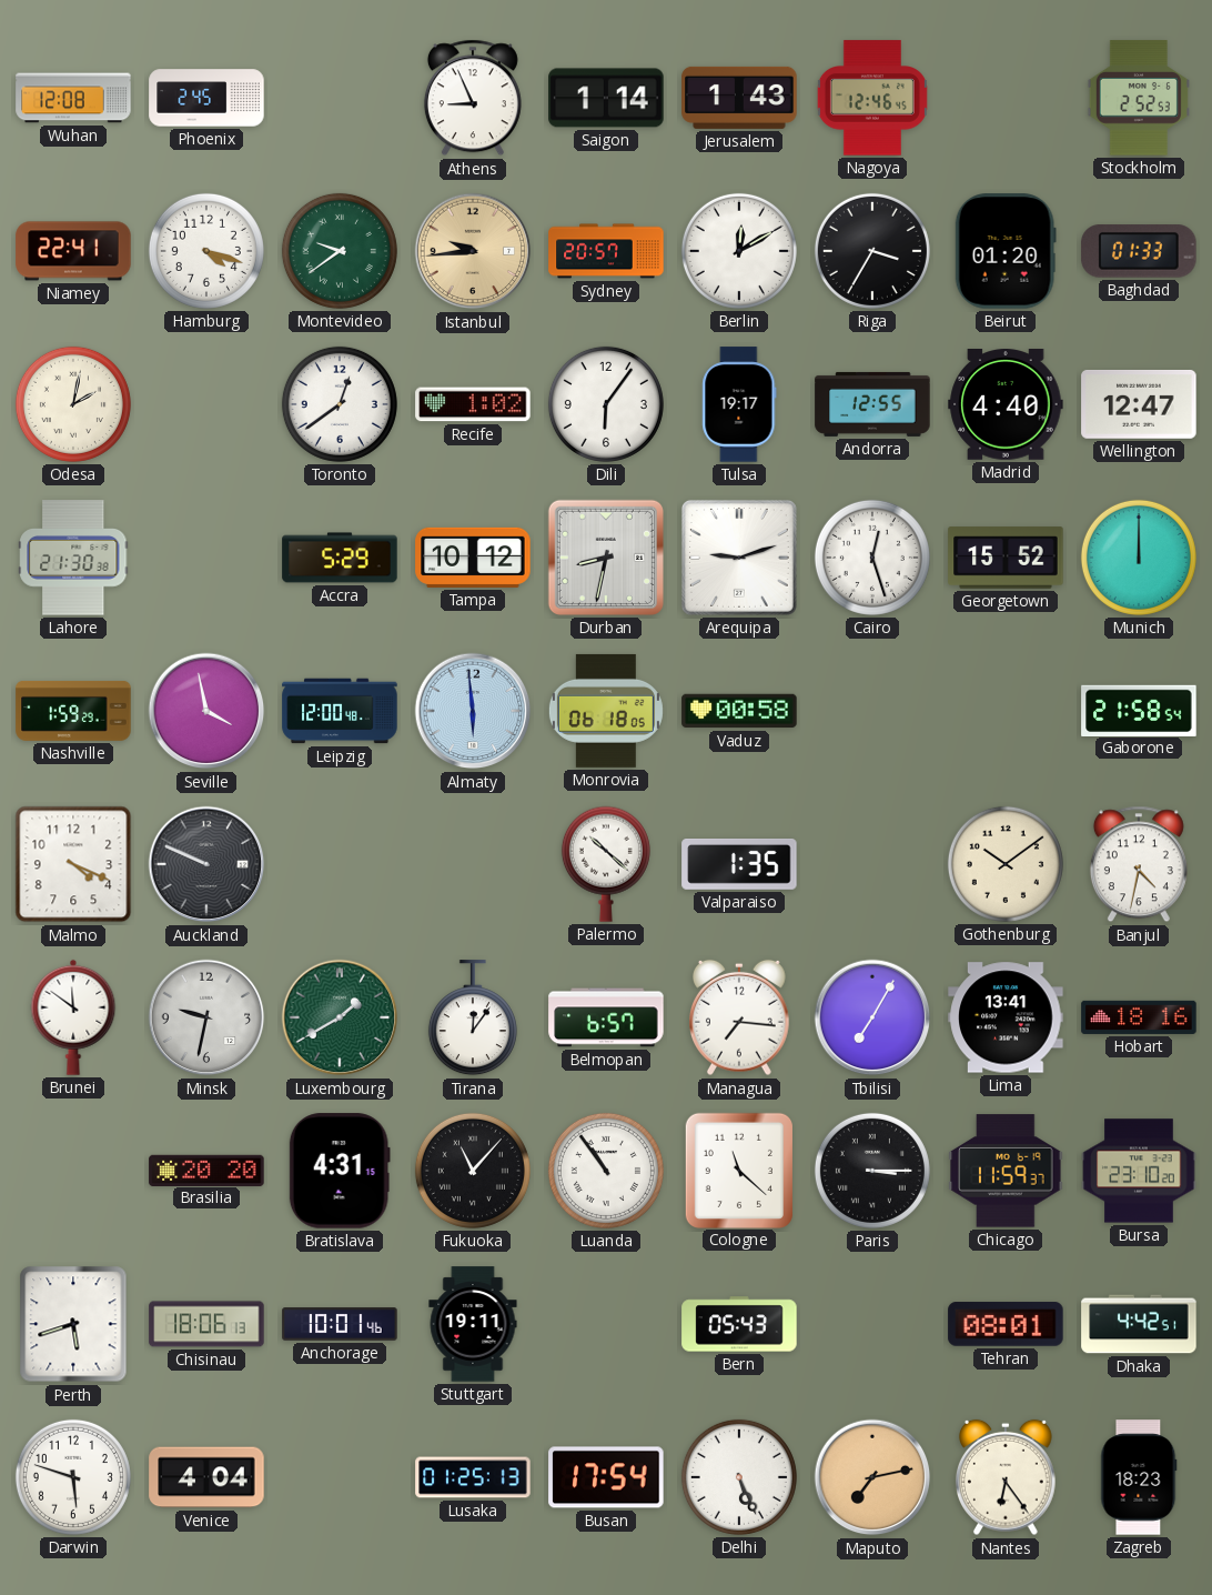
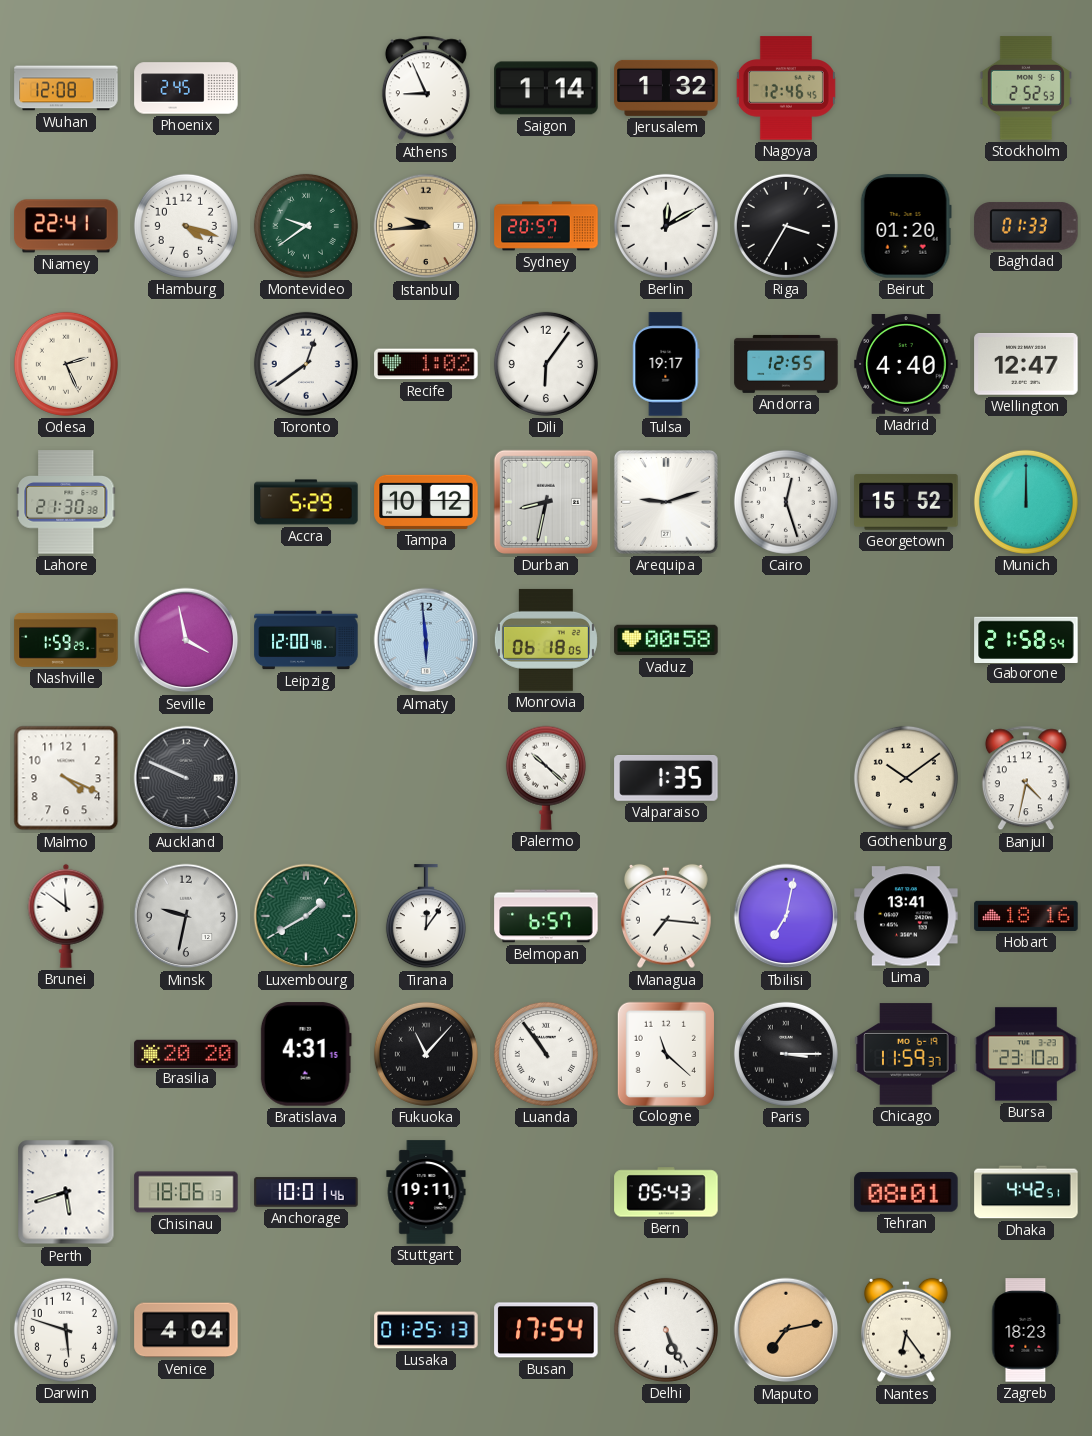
Jerusalem: 1:43 -> 1:32 (666, 88)
Odesa: 2:02 -> 2:26 (66, 364)
Tbilisi: 7:05 -> 7:02 (786, 916)
